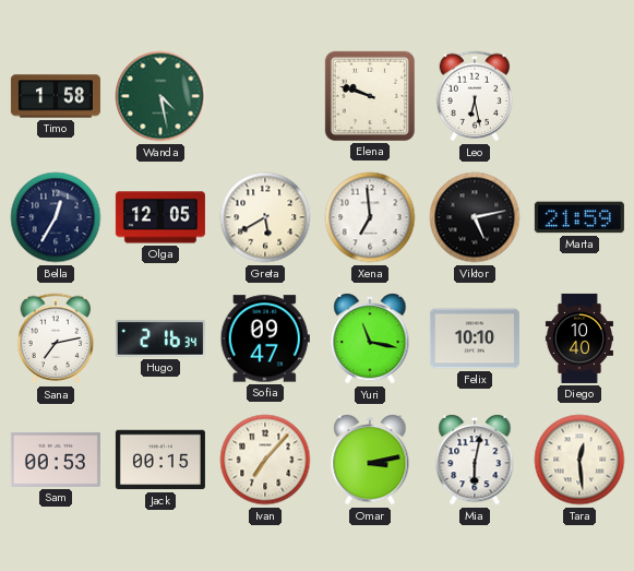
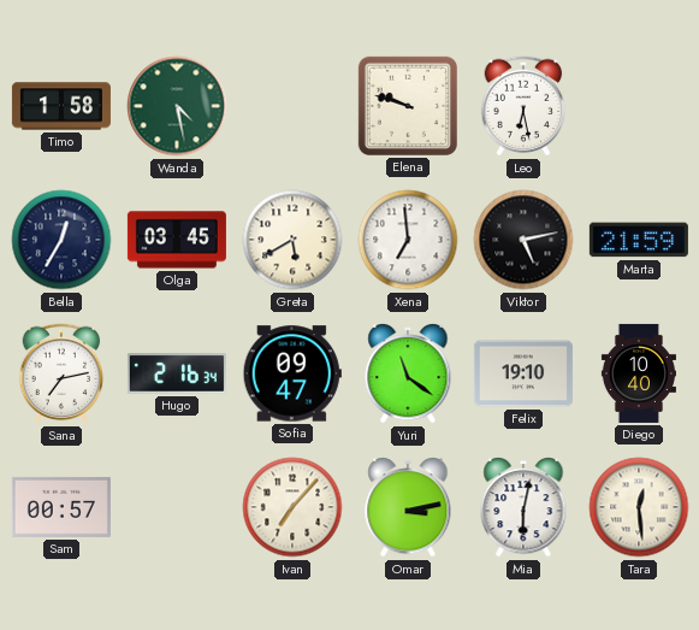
Olga: 12:05 -> 03:45 (177, 240)
Yuri: 11:17 -> 11:21 (408, 375)
Felix: 10:10 -> 19:10 (523, 373)
Sam: 00:53 -> 00:57 (61, 507)
Jack: 00:15 -> none (160, 460)
